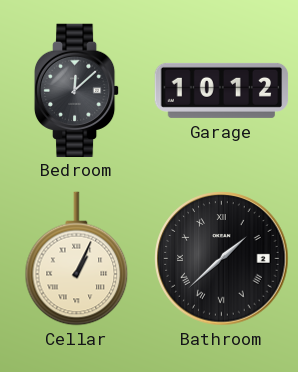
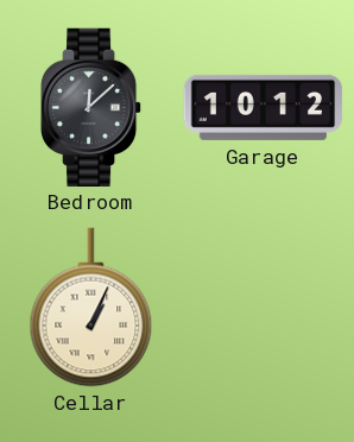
Bathroom: 1:38 -> none (222, 259)
